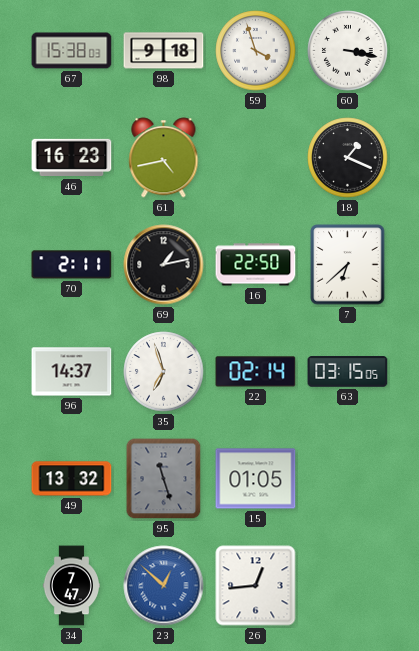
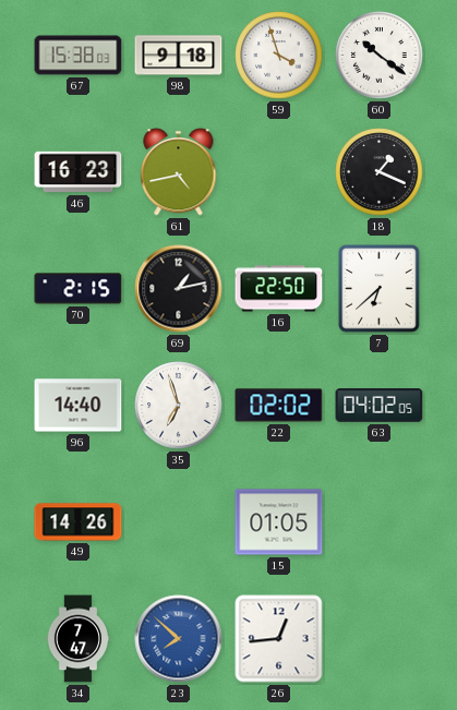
60: 3:17 -> 10:21 (380, 56)
70: 2:11 -> 2:15 (79, 289)
96: 14:37 -> 14:40 (79, 406)
22: 02:14 -> 02:02 (279, 406)
63: 03:15 -> 04:02 (380, 406)
49: 13:32 -> 14:26 (79, 522)
95: 11:27 -> none (164, 479)
23: 12:52 -> 7:52 (179, 639)
